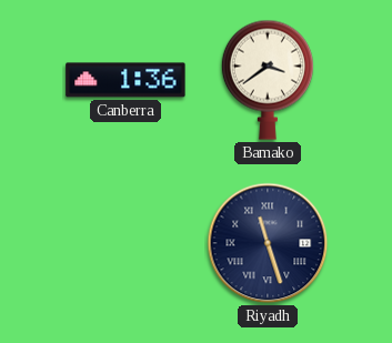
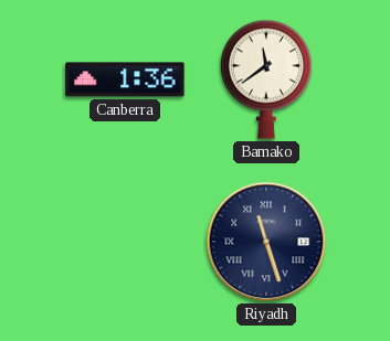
Bamako: 3:39 -> 11:39 (266, 79)
